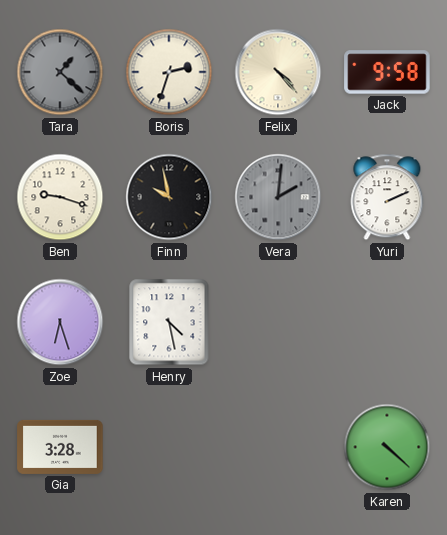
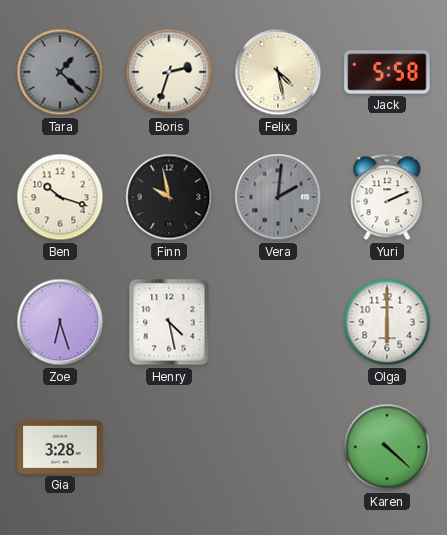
Felix: 4:23 -> 4:28 (278, 72)
Jack: 9:58 -> 5:58 (387, 72)
Ben: 9:18 -> 10:18 (60, 197)
Olga: none -> 6:00 (387, 322)
